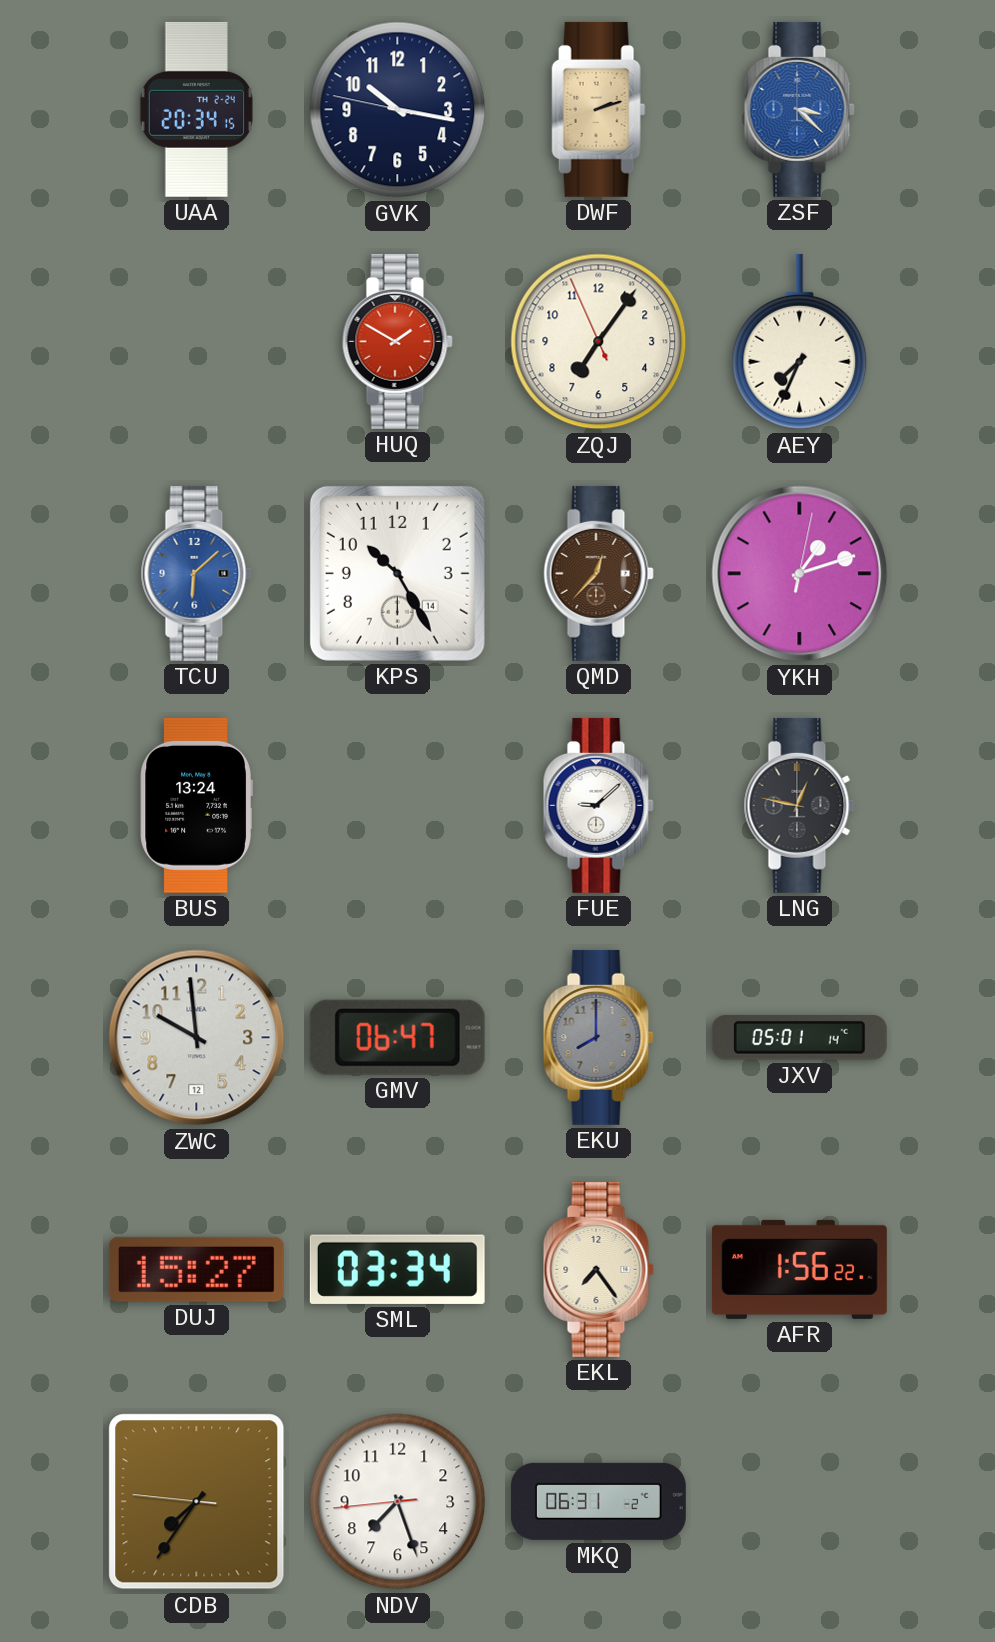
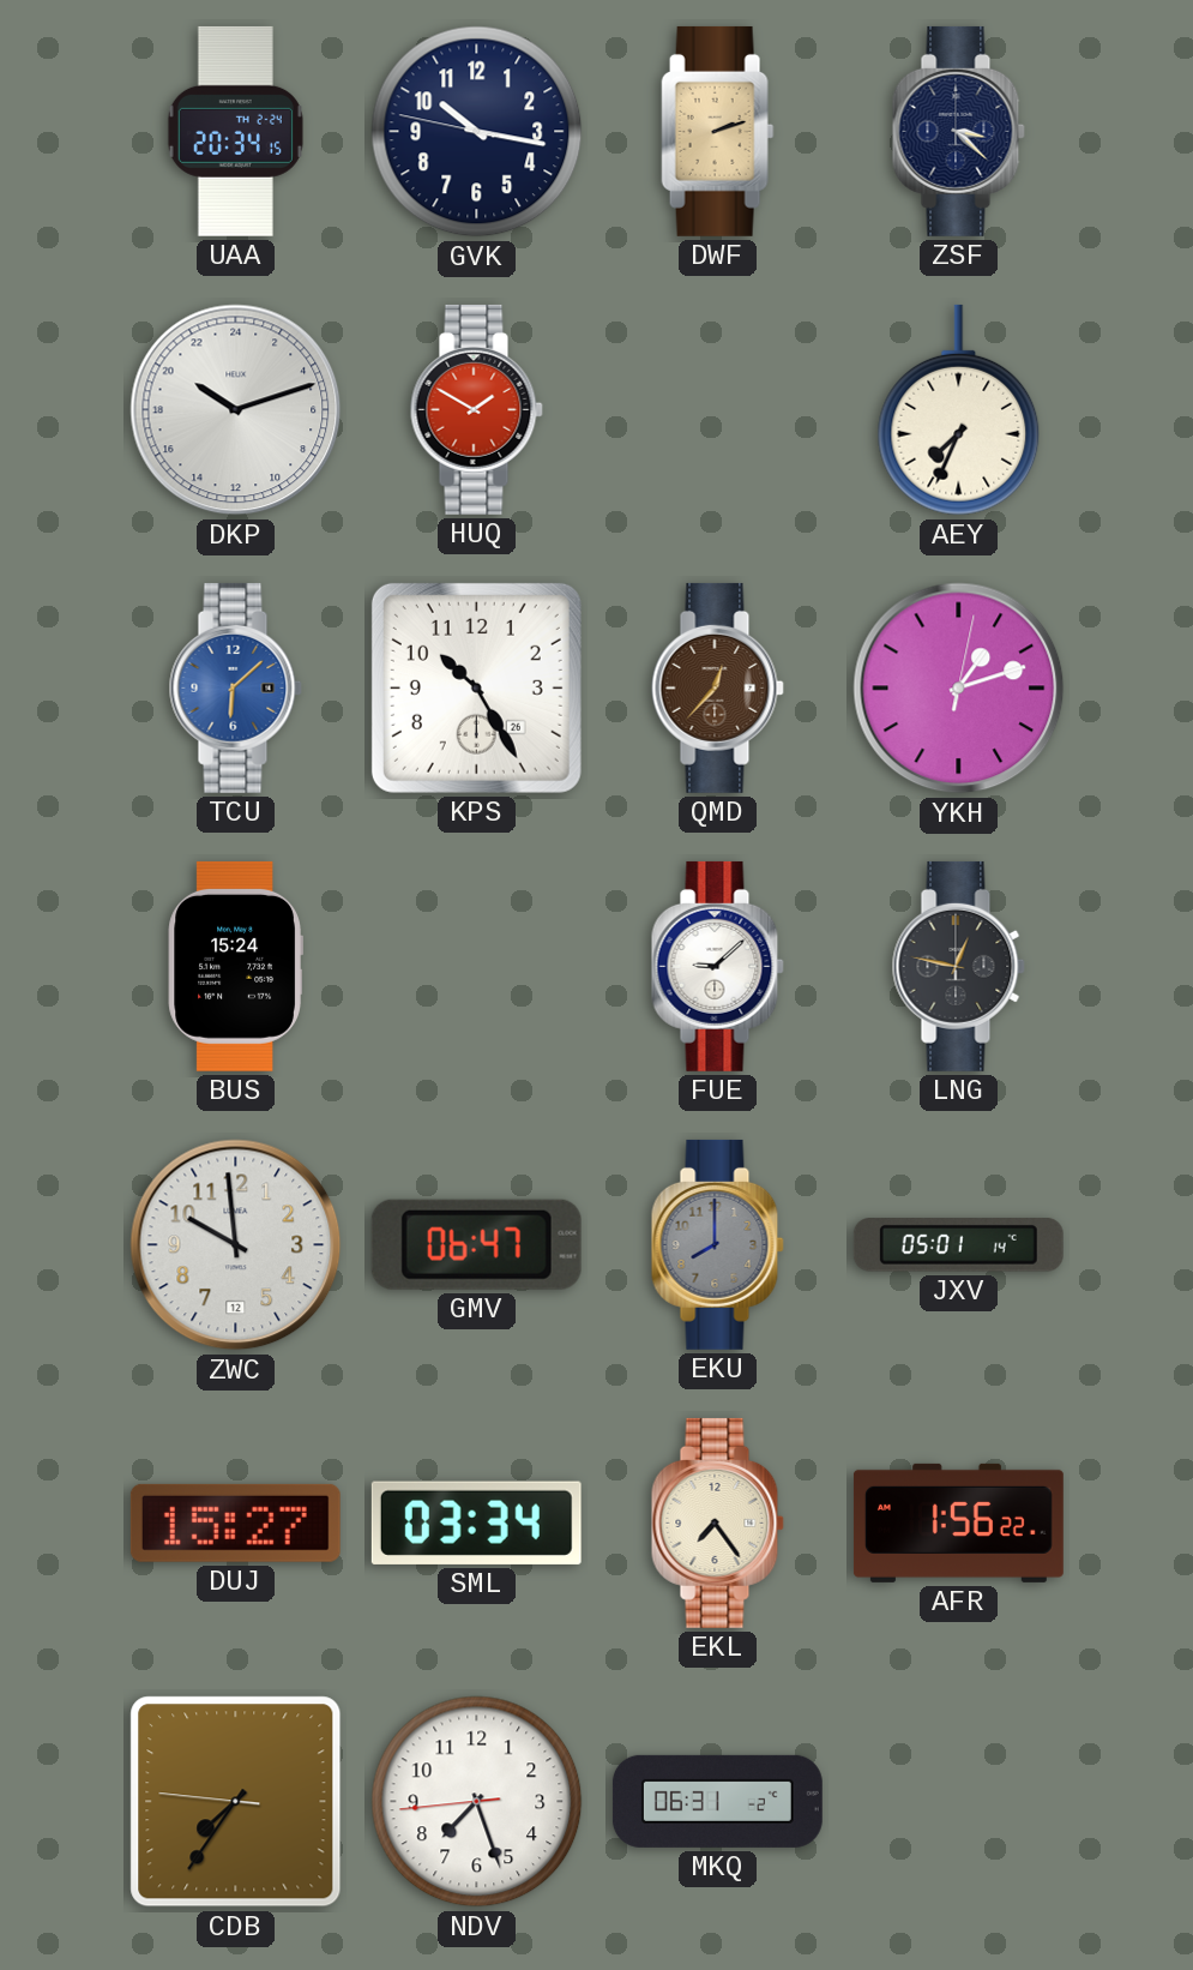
ZSF dial: blue -> navy (958, 131)
DKP: none -> 20:12 (236, 410)
ZQJ: 7:05 -> none (599, 342)
KPS date: 14 -> 26 (476, 687)
BUS: 13:24 -> 15:24 (235, 966)
